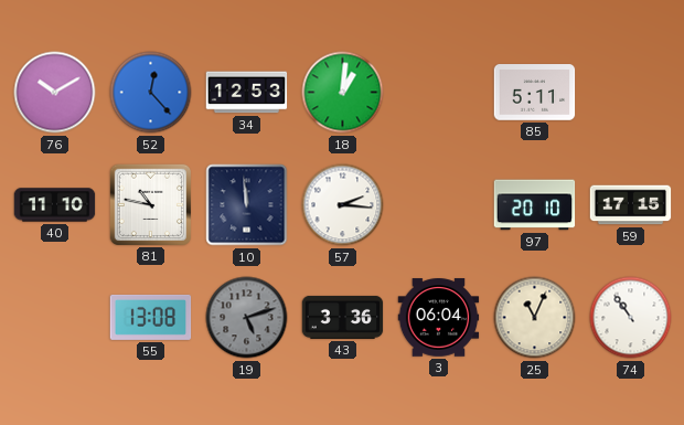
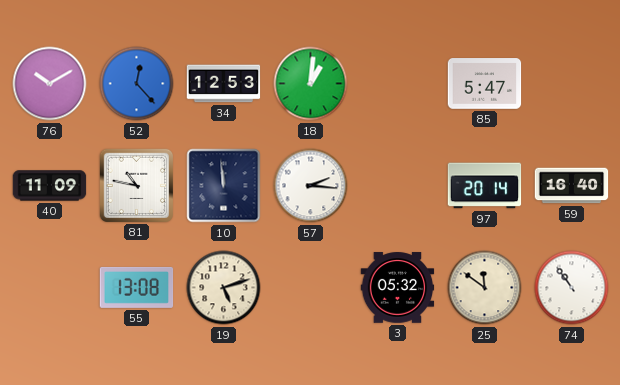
85: 5:11 -> 5:47 (485, 84)
40: 11:10 -> 11:09 (50, 186)
97: 20:10 -> 20:14 (485, 186)
59: 17:15 -> 16:40 (572, 186)
19 dial: grey -> cream (224, 288)
43: 3:36 -> none (343, 317)
3: 06:04 -> 05:32 (398, 288)
25: 11:04 -> 11:51 (485, 288)
